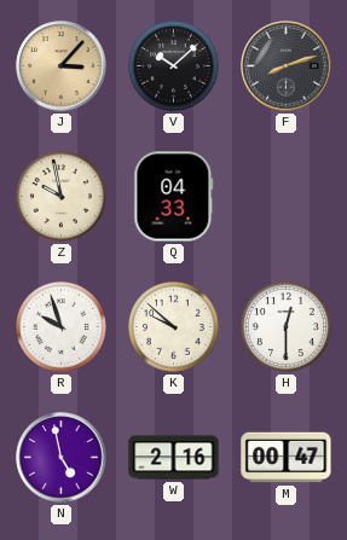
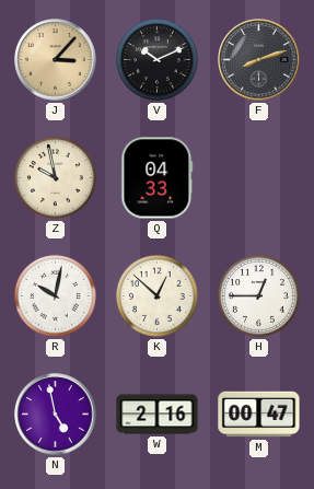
V: 10:08 -> 10:11 (156, 59)
R: 9:57 -> 10:02 (55, 295)
K: 9:52 -> 12:52 (156, 295)
H: 12:30 -> 12:45 (258, 295)
